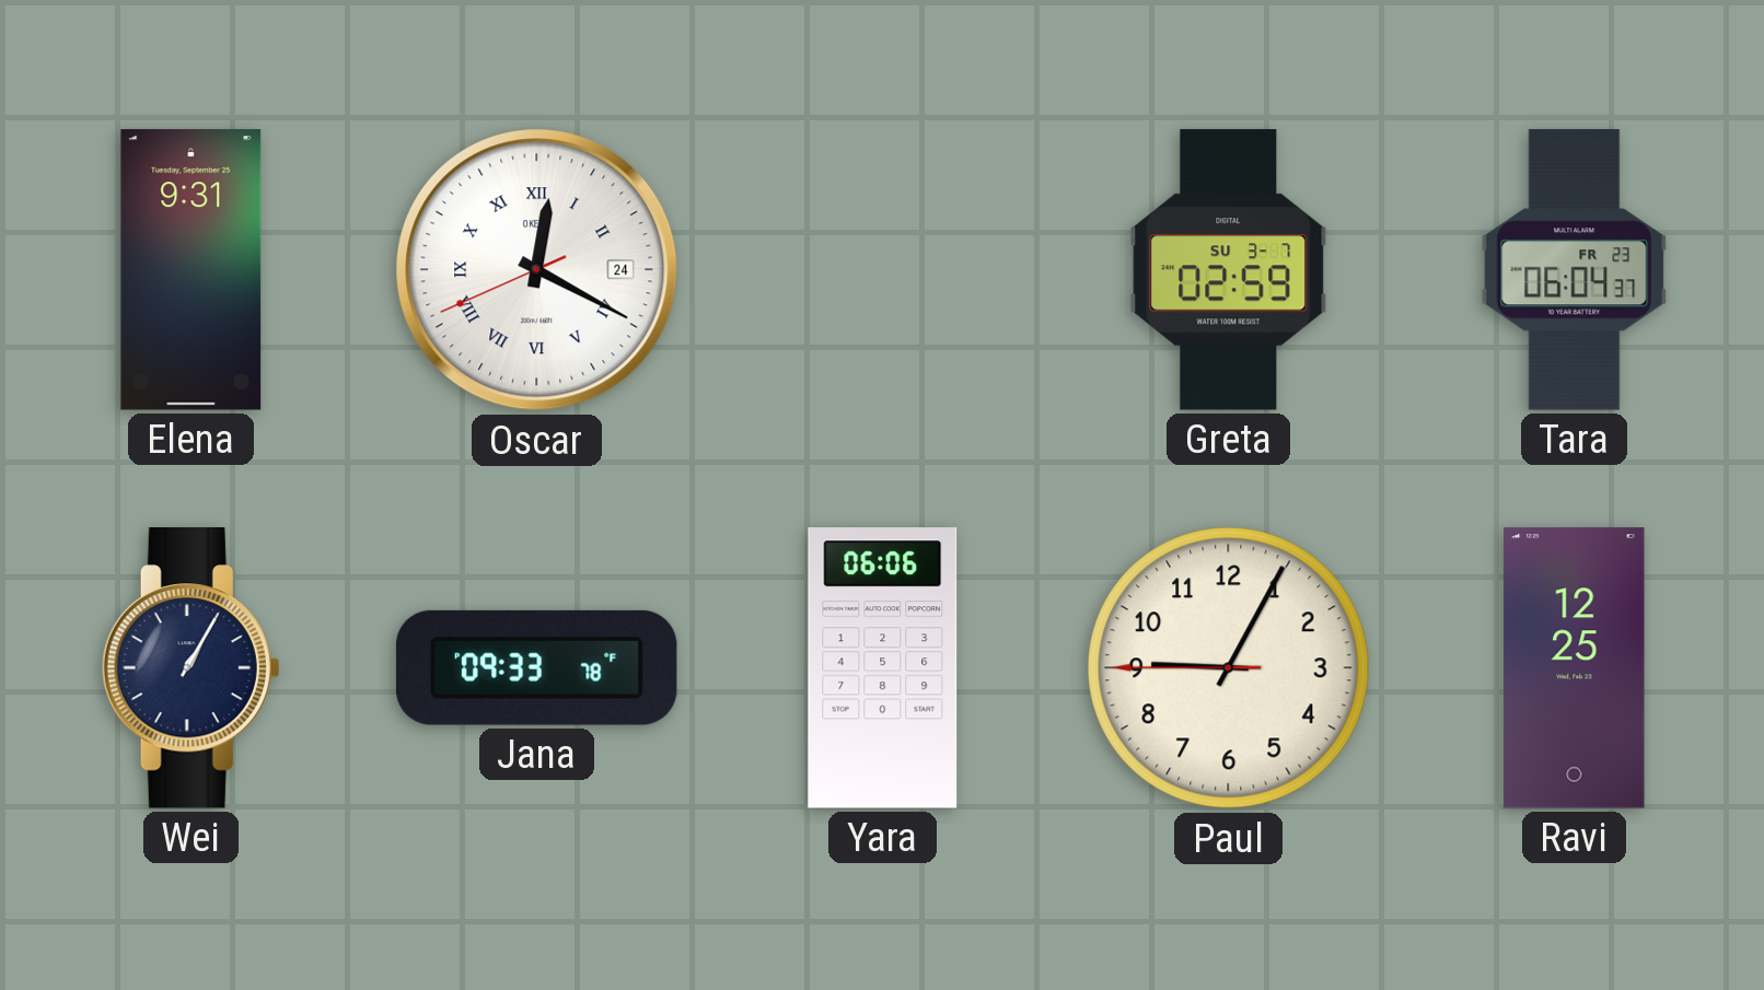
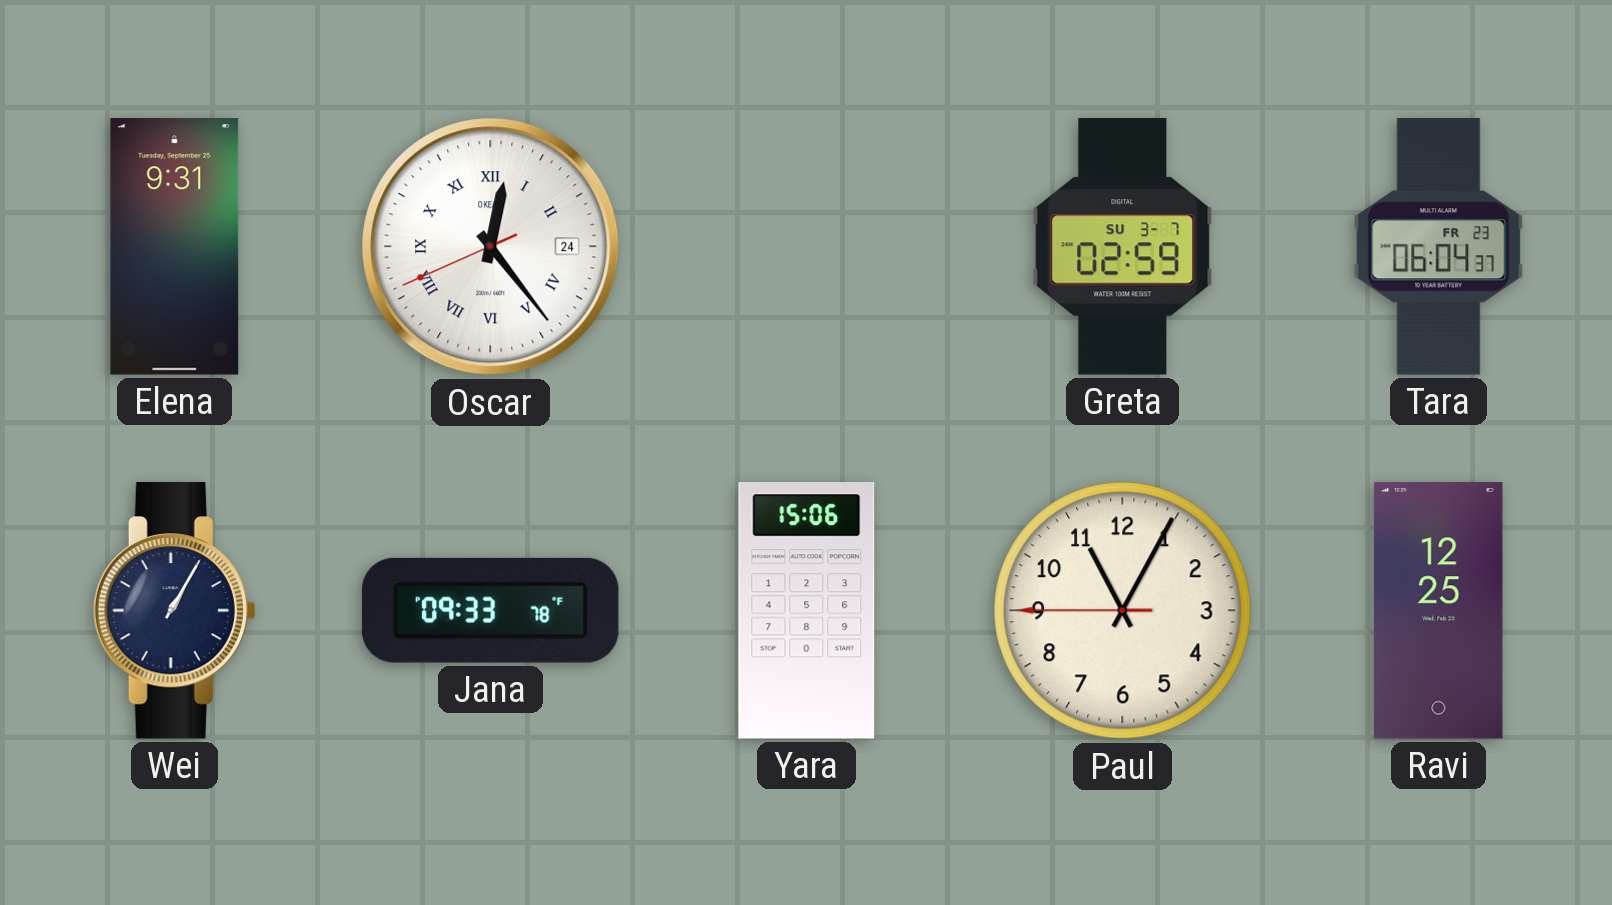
Oscar: 12:19 -> 12:23 (491, 247)
Yara: 06:06 -> 15:06 (807, 611)
Paul: 9:04 -> 11:04 (1123, 611)
